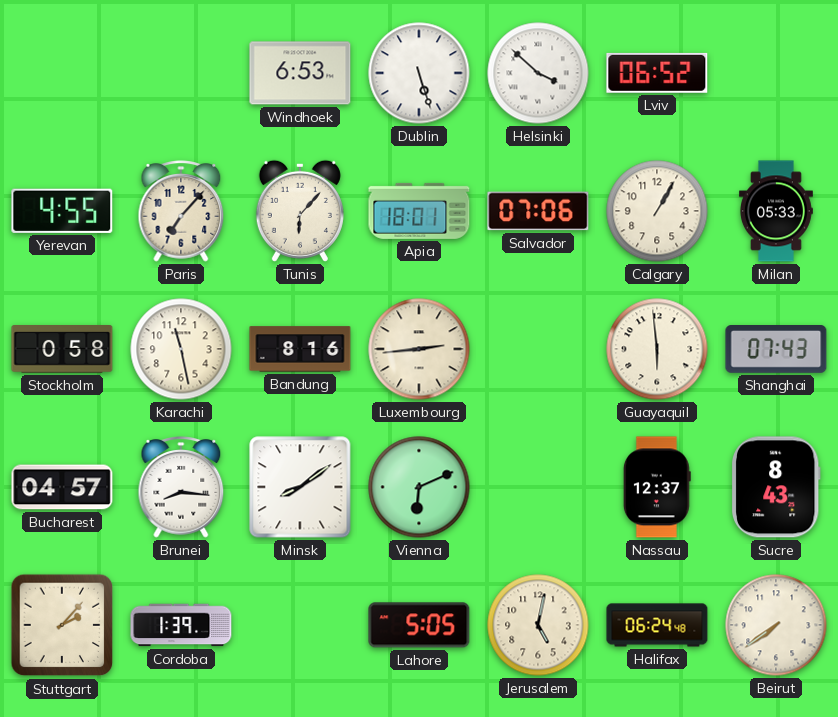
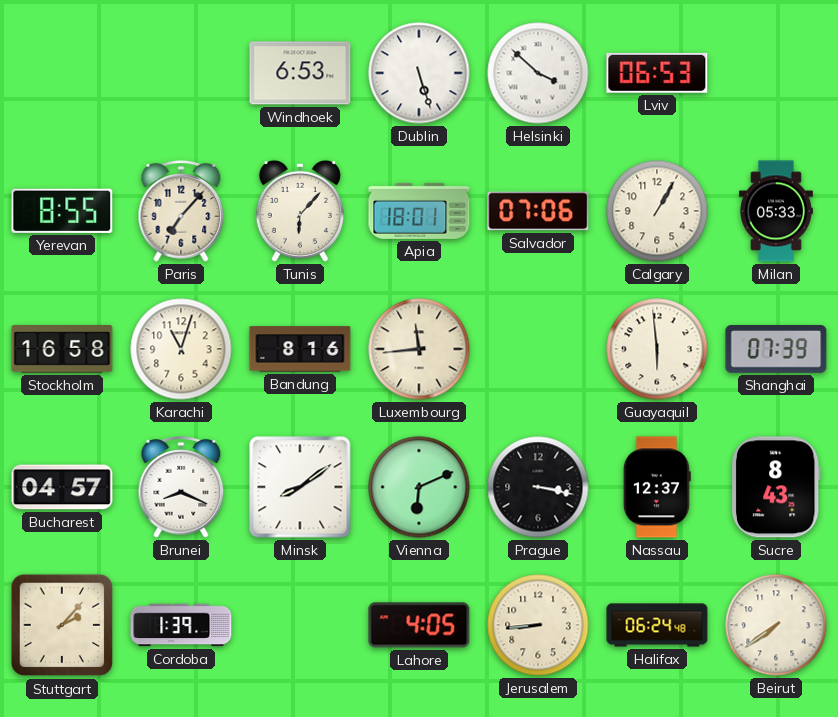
Lviv: 06:52 -> 06:53 (657, 73)
Yerevan: 4:55 -> 8:55 (62, 211)
Stockholm: 0:58 -> 16:58 (62, 350)
Karachi: 11:28 -> 11:03 (181, 349)
Luxembourg: 2:44 -> 11:44 (419, 349)
Shanghai: 07:43 -> 07:39 (776, 349)
Brunei: 8:16 -> 8:19 (181, 487)
Prague: none -> 3:17 (538, 487)
Lahore: 5:05 -> 4:05 (419, 625)
Jerusalem: 5:02 -> 8:44 (538, 625)
